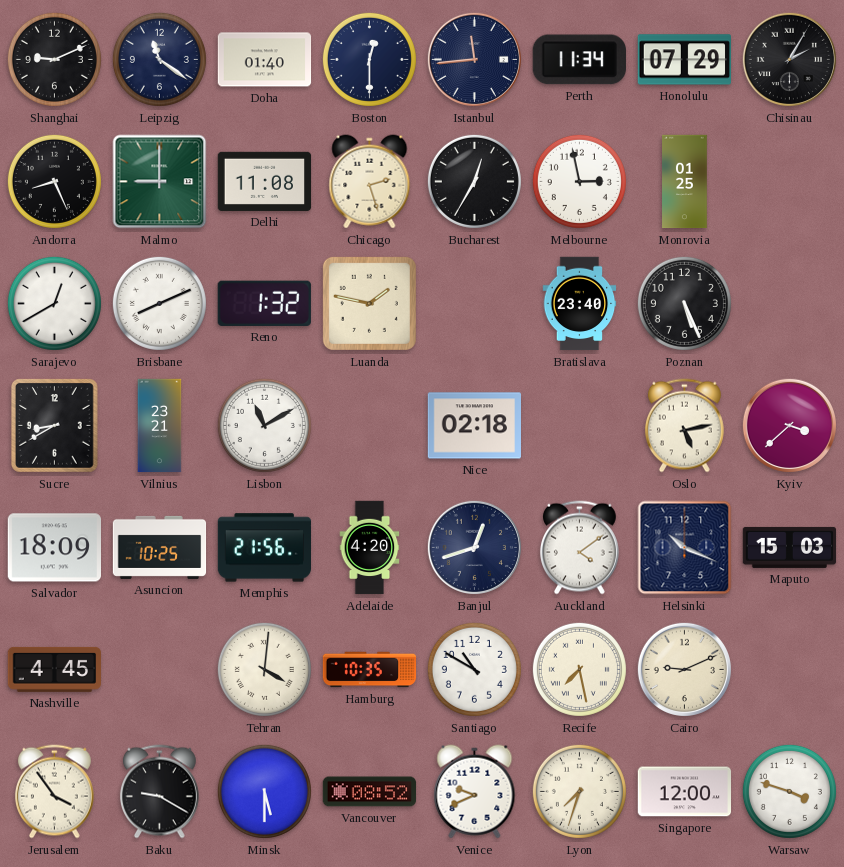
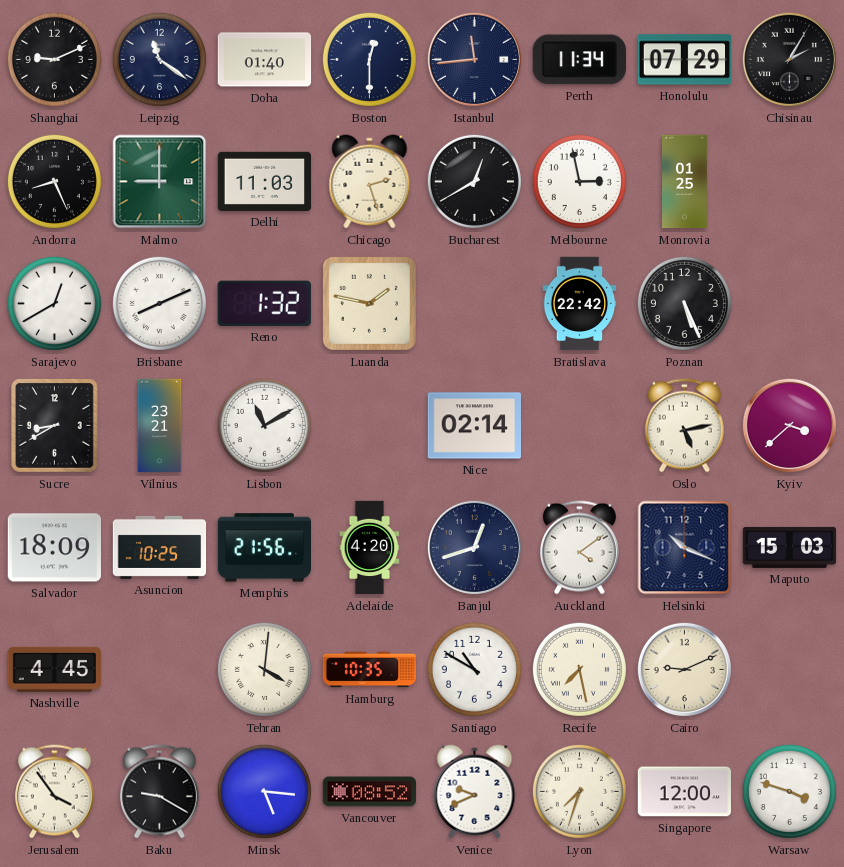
Delhi: 11:08 -> 11:03 (265, 181)
Bucharest: 12:35 -> 12:40 (474, 181)
Bratislava: 23:40 -> 22:42 (580, 304)
Nice: 02:18 -> 02:14 (475, 426)
Minsk: 5:30 -> 5:16 (264, 791)
